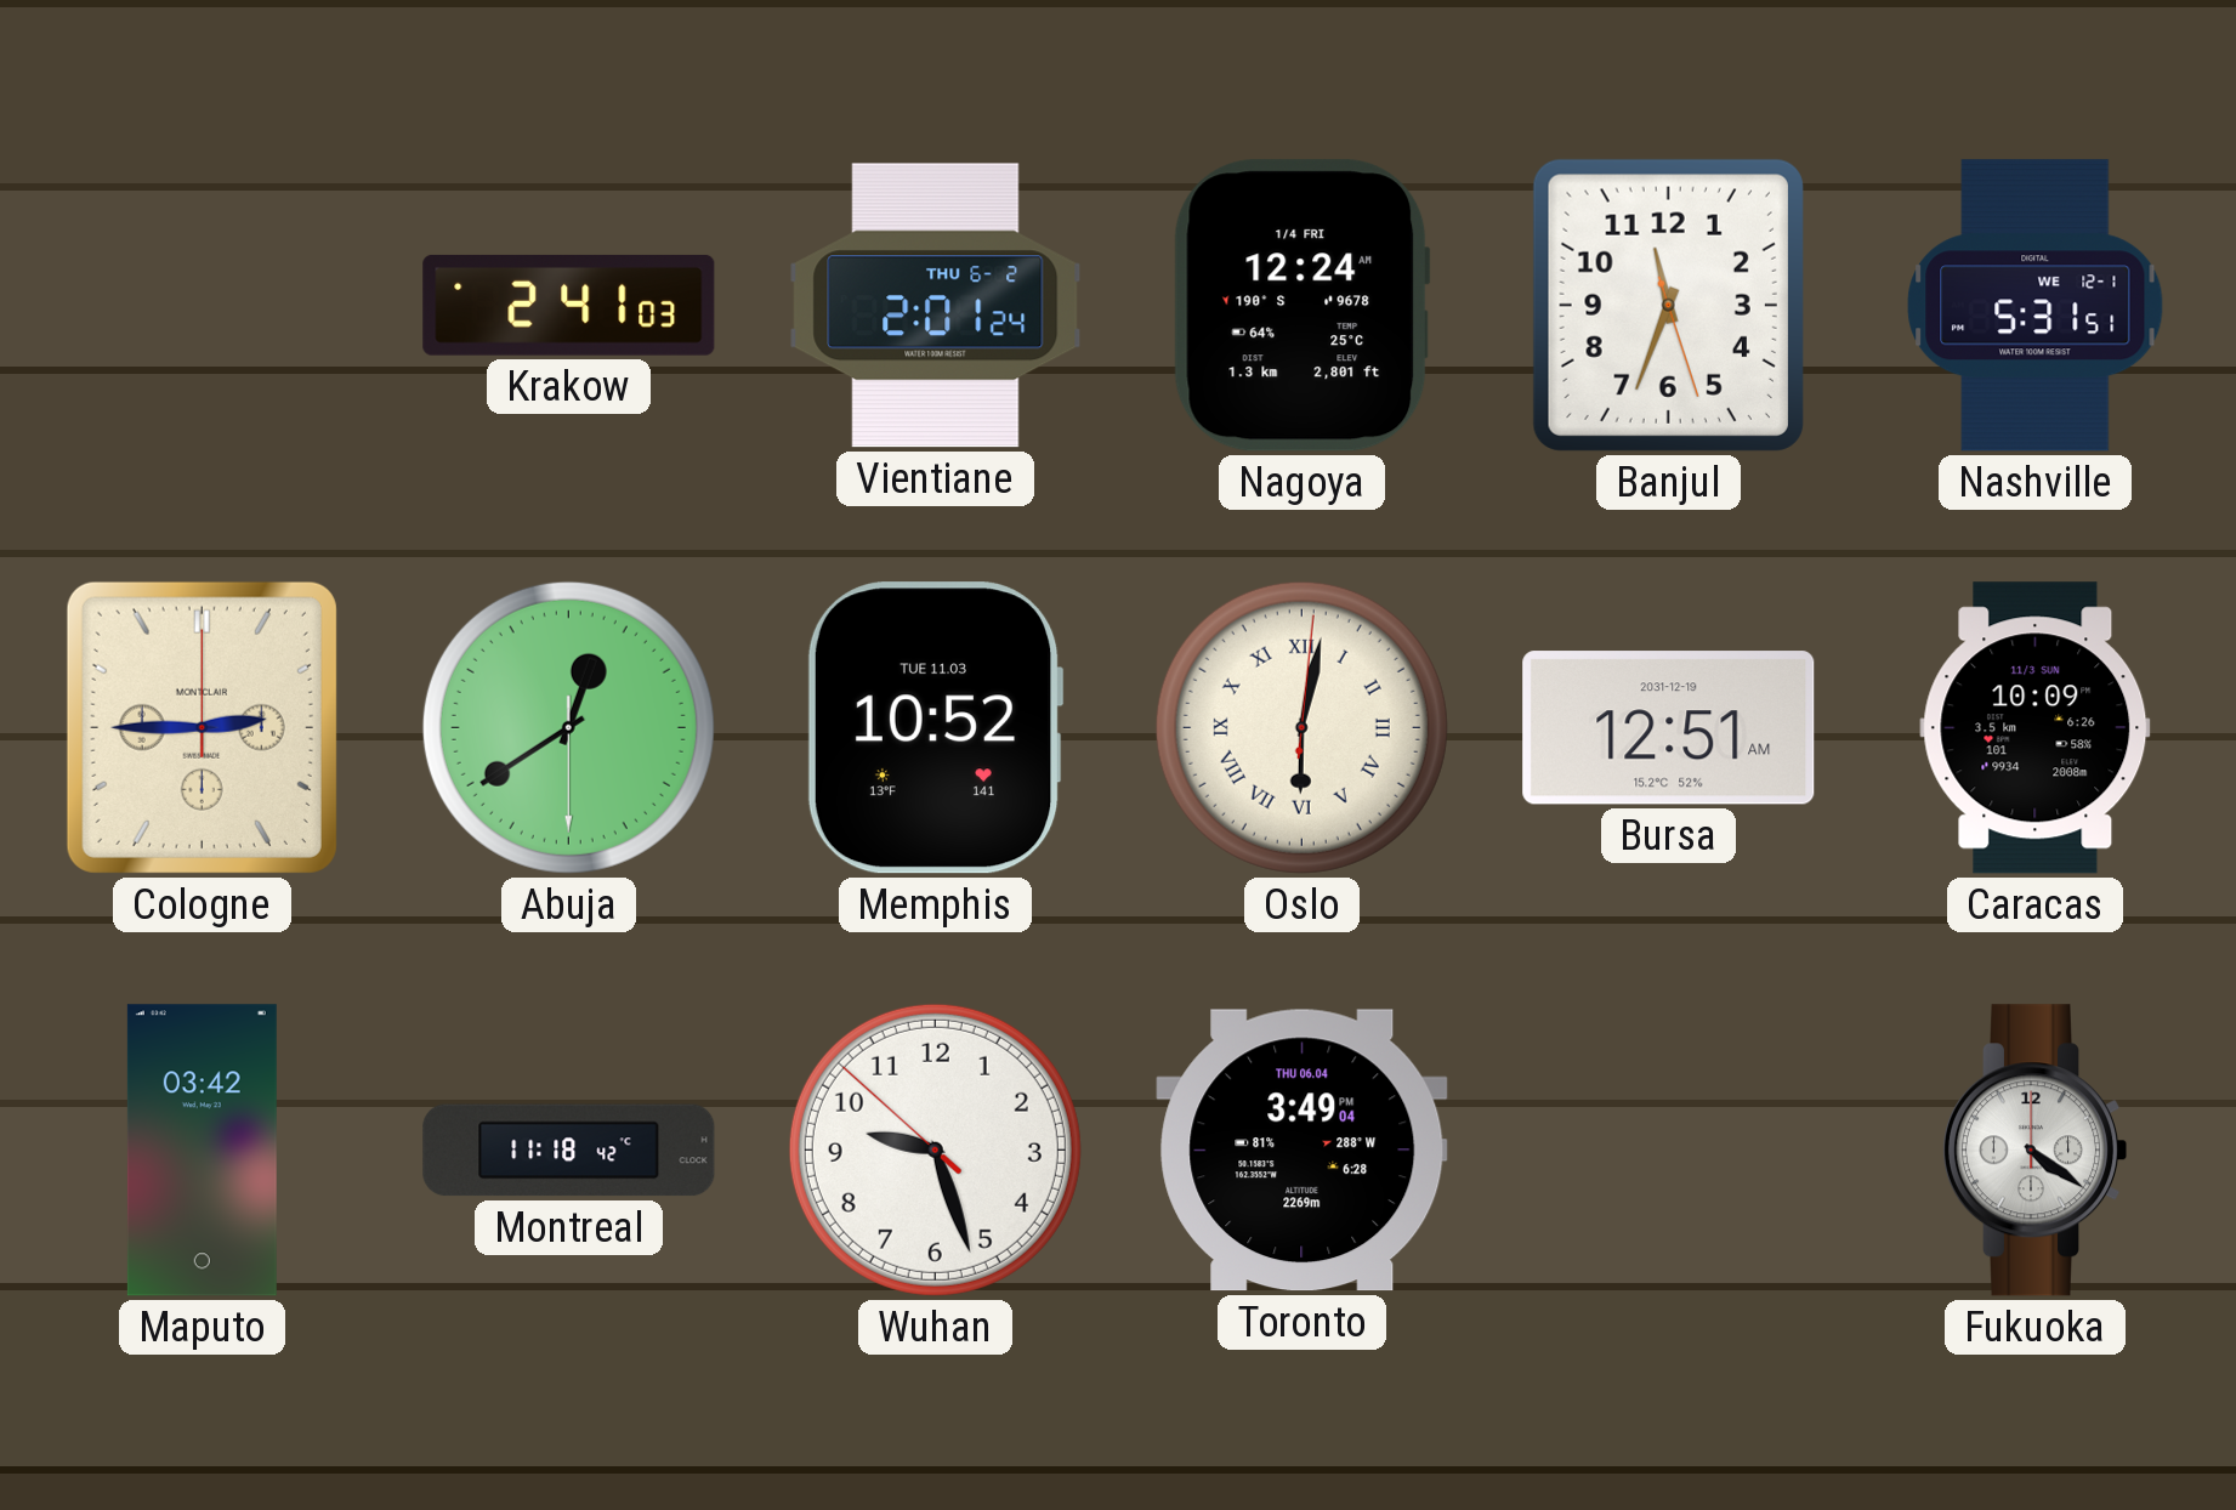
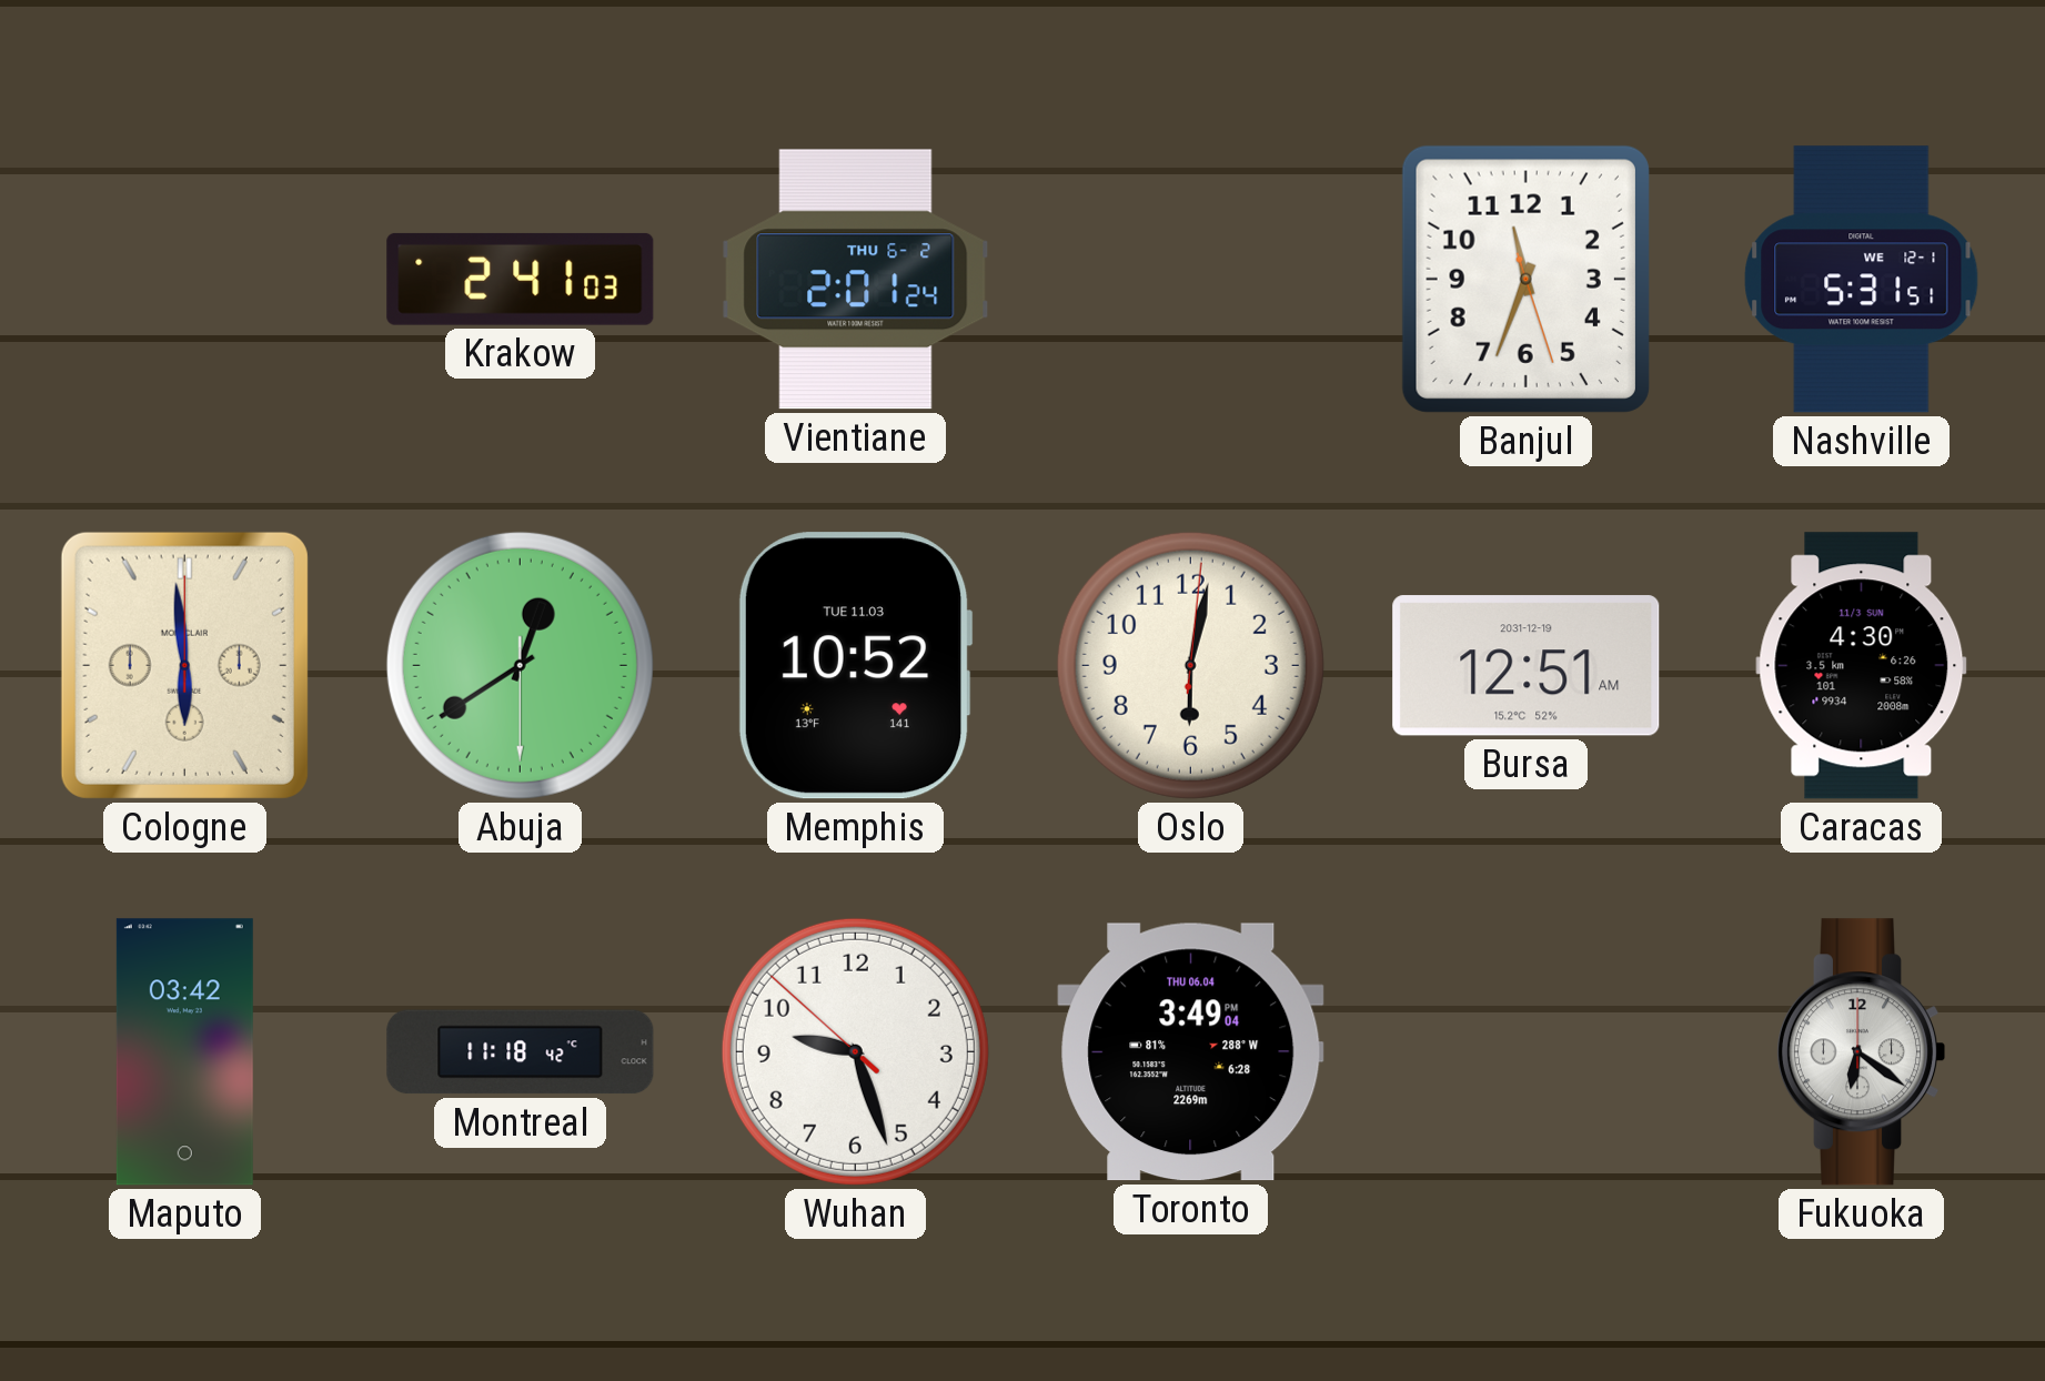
Nagoya: 12:24 -> none (1301, 306)
Cologne: 2:45 -> 5:59 (184, 665)
Oslo numerals: Roman -> Arabic (1190, 665)
Caracas: 10:09 -> 4:30 (1862, 666)
Fukuoka: 4:21 -> 6:21 (1860, 1052)
